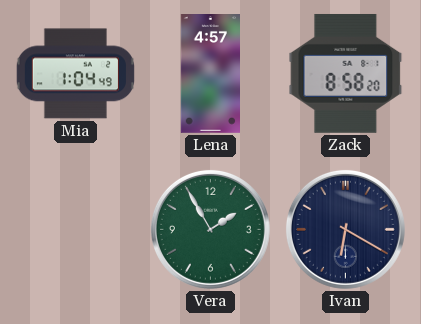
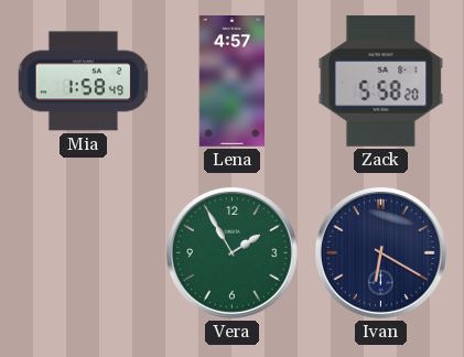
Mia: 1:04 -> 1:58 (83, 82)
Zack: 8:58 -> 5:58 (381, 80)
